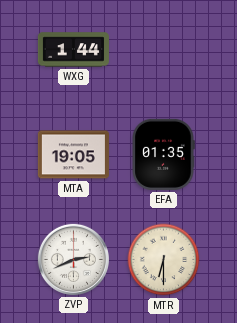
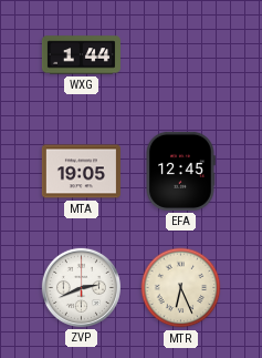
EFA: 01:35 -> 12:45 (180, 171)
MTR: 6:30 -> 6:26 (181, 288)
